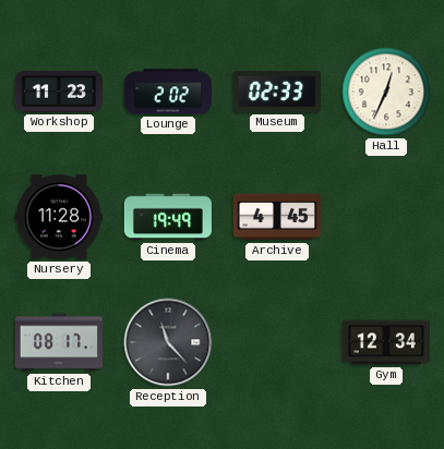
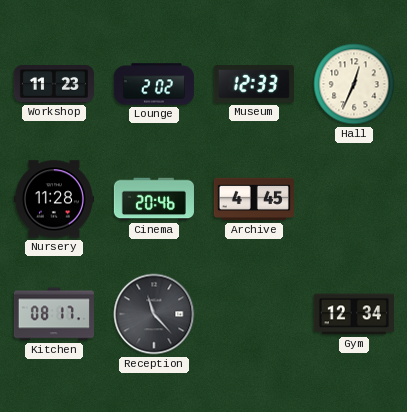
Museum: 02:33 -> 12:33 (254, 84)
Cinema: 19:49 -> 20:46 (154, 199)
